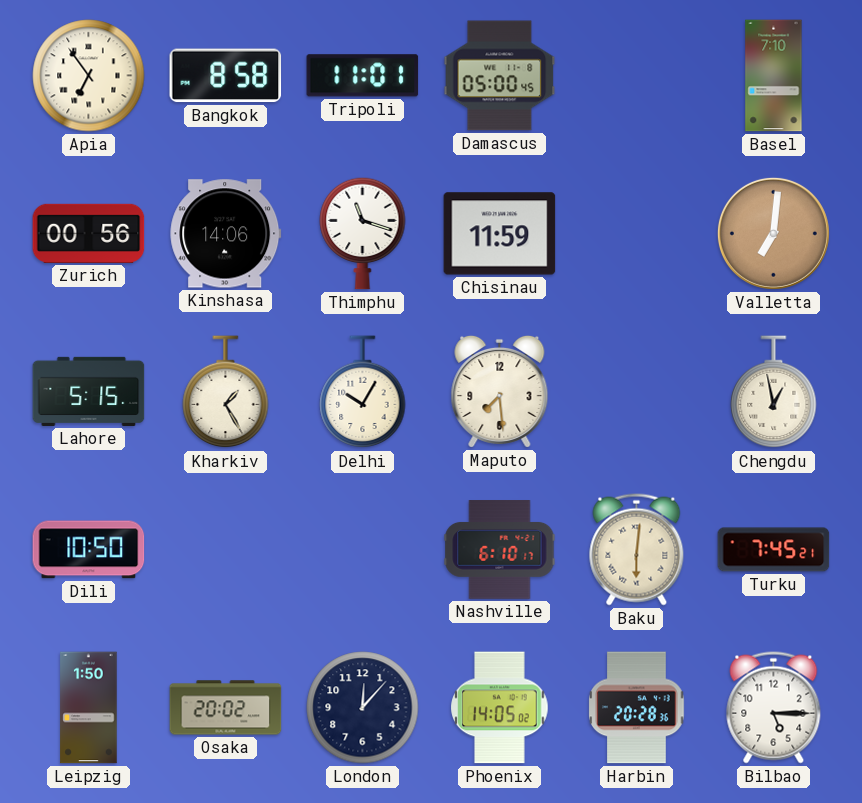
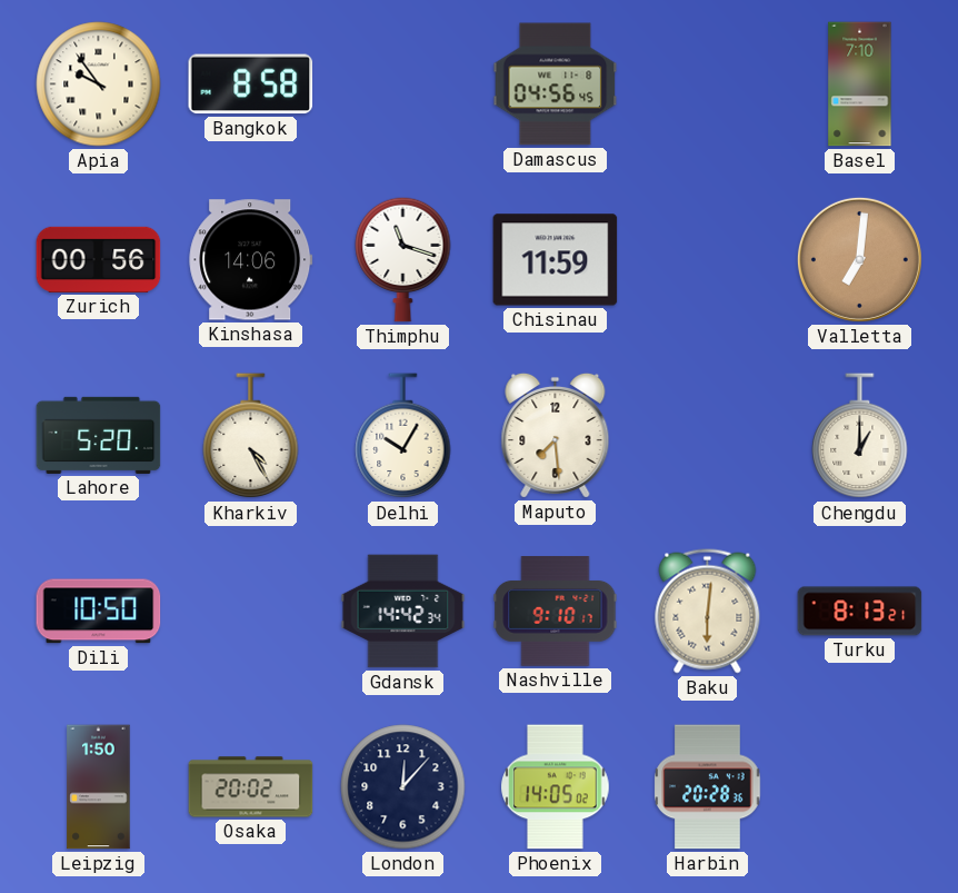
Apia: 6:54 -> 9:54 (99, 85)
Tripoli: 11:01 -> none (363, 76)
Damascus: 05:00 -> 04:56 (556, 85)
Lahore: 5:15 -> 5:20 (99, 435)
Kharkiv: 1:25 -> 4:25 (251, 436)
Chengdu: 12:58 -> 1:00 (860, 436)
Gdansk: none -> 14:42 (403, 612)
Nashville: 6:10 -> 9:10 (556, 612)
Turku: 7:45 -> 8:13 (860, 612)
Bilbao: 5:15 -> none (774, 708)
